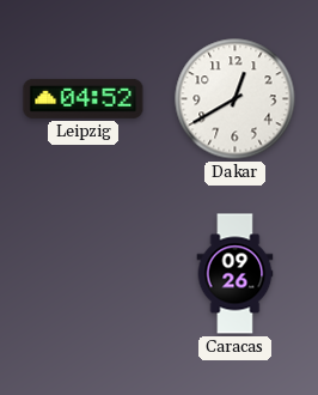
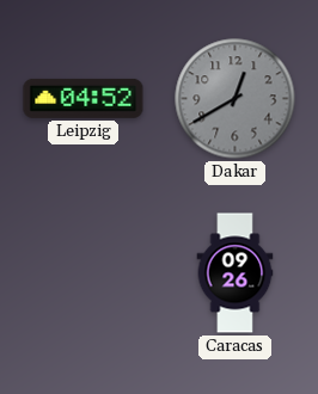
Dakar dial: white -> grey (236, 99)
